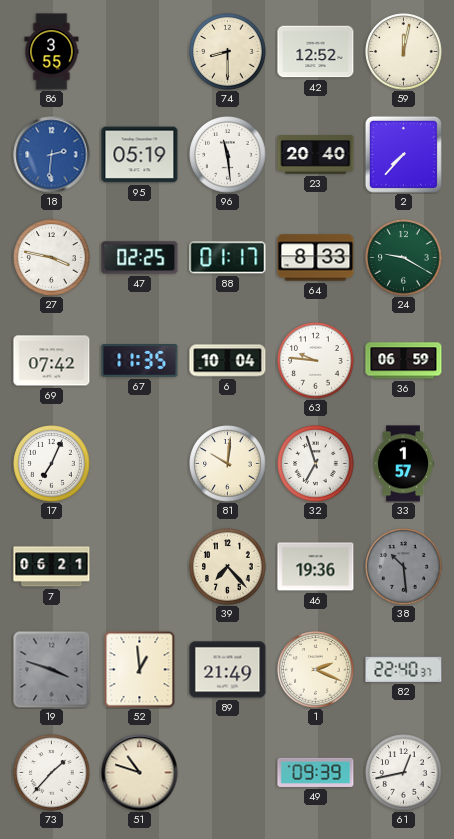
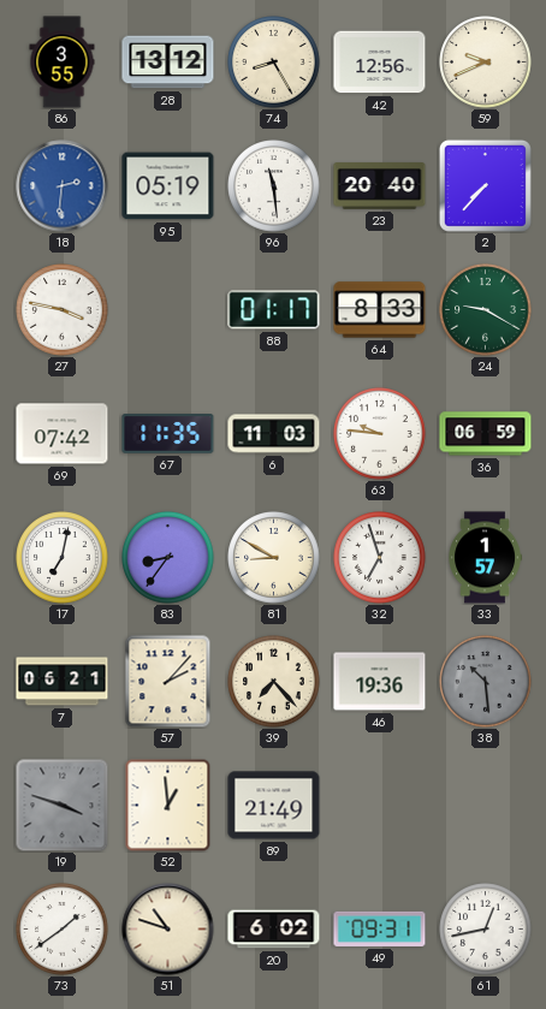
28: none -> 13:12 (168, 63)
74: 8:30 -> 8:25 (274, 63)
42: 12:52 -> 12:56 (380, 63)
59: 12:02 -> 9:41 (486, 63)
47: 02:25 -> none (140, 258)
6: 10:04 -> 11:03 (274, 434)
17: 7:04 -> 7:02 (63, 558)
83: none -> 8:36 (168, 558)
81: 10:01 -> 8:50 (274, 558)
57: none -> 2:07 (168, 681)
1: 2:19 -> none (316, 670)
82: 22:40 -> none (404, 669)
73: 1:37 -> 1:39 (63, 930)
20: none -> 6:02 (274, 930)
49: 09:39 -> 09:31 (380, 928)
